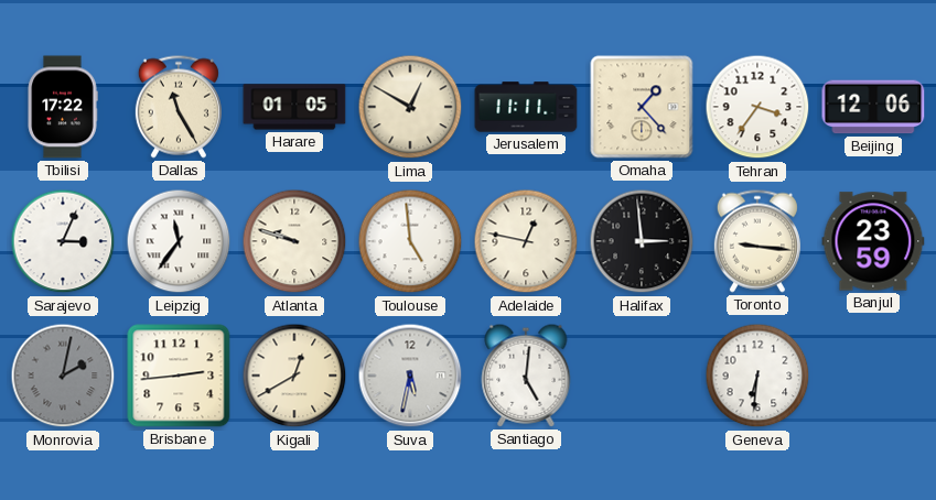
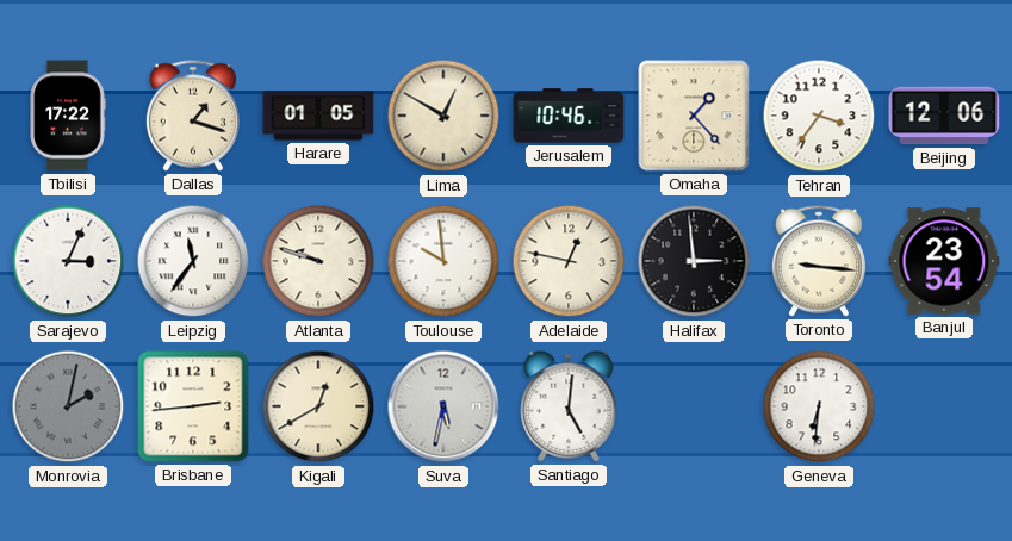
Dallas: 11:25 -> 1:18 (193, 116)
Jerusalem: 11:11 -> 10:46 (569, 116)
Toulouse: 4:59 -> 9:59 (443, 261)
Banjul: 23:59 -> 23:54 (944, 261)
